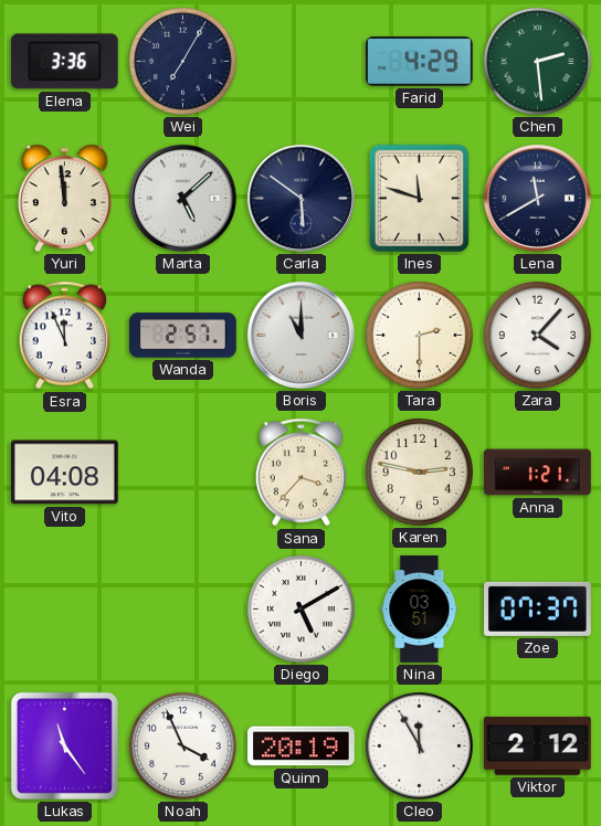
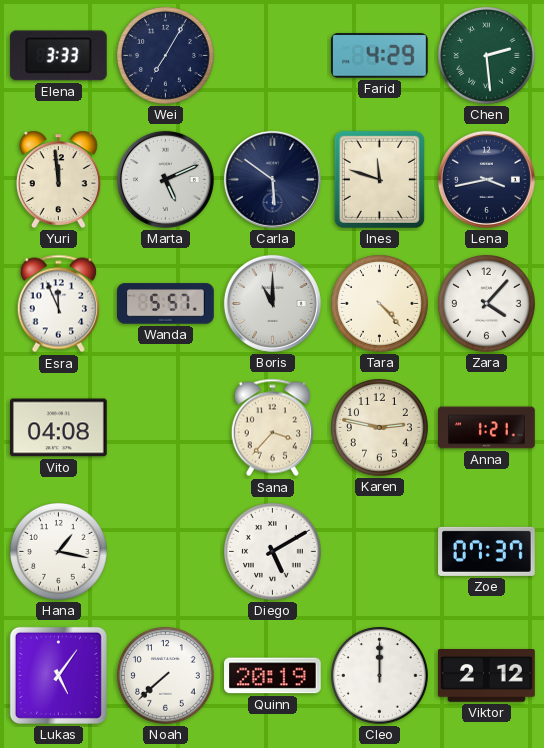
Elena: 3:36 -> 3:33 (58, 56)
Marta: 5:08 -> 5:11 (165, 179)
Lena: 11:40 -> 3:43 (486, 179)
Wanda: 2:57 -> 5:57 (166, 304)
Tara: 2:30 -> 4:23 (380, 304)
Hana: none -> 1:17 (59, 552)
Nina: 03:51 -> none (420, 610)
Lukas: 11:24 -> 5:06 (58, 675)
Noah: 3:56 -> 7:38 (166, 676)
Cleo: 11:55 -> 12:00 (380, 676)
